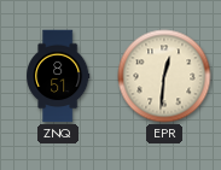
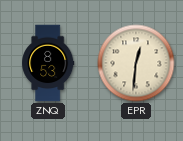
ZNQ: 8:51 -> 8:53 (48, 63)
